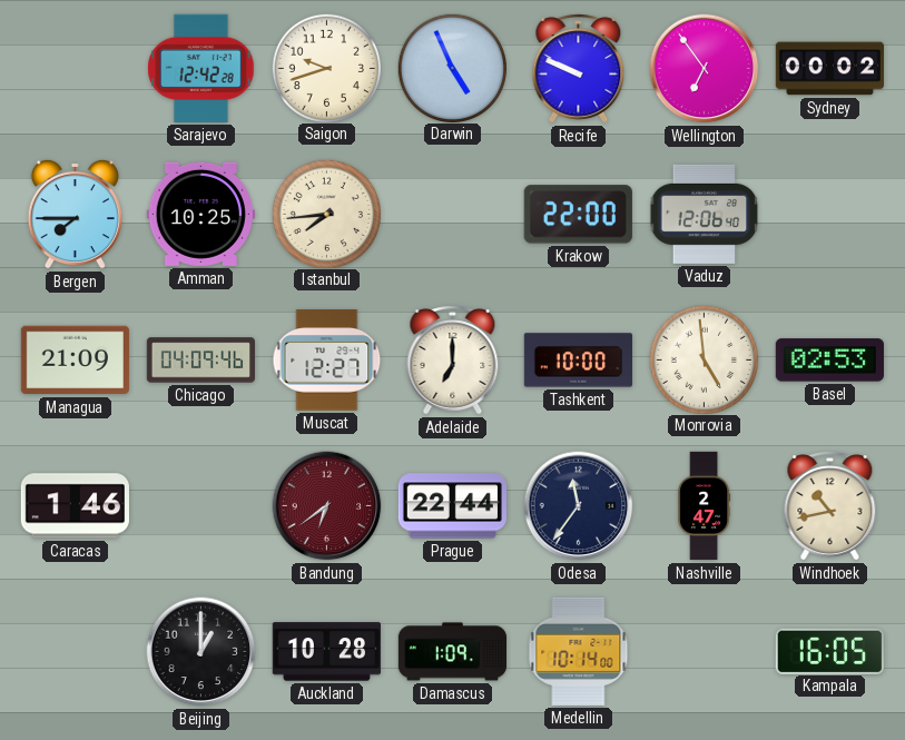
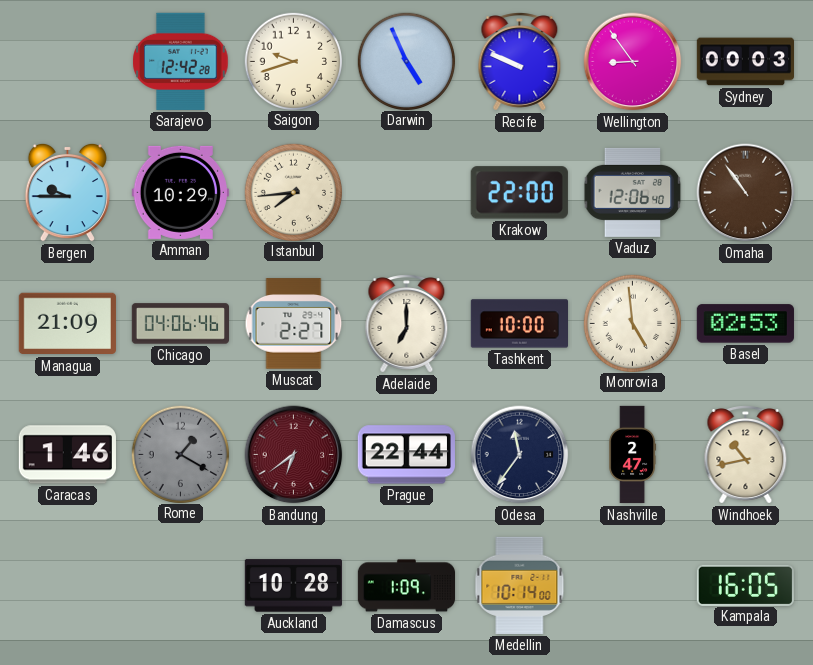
Wellington: 6:54 -> 8:54 (633, 62)
Sydney: 00:02 -> 00:03 (745, 62)
Bergen: 7:45 -> 9:45 (67, 192)
Amman: 10:25 -> 10:29 (180, 192)
Omaha: none -> 10:54 (746, 193)
Chicago: 04:09 -> 04:06 (180, 324)
Muscat: 12:27 -> 2:27 (294, 324)
Rome: none -> 1:20 (180, 454)
Beijing: 1:00 -> none (201, 652)
